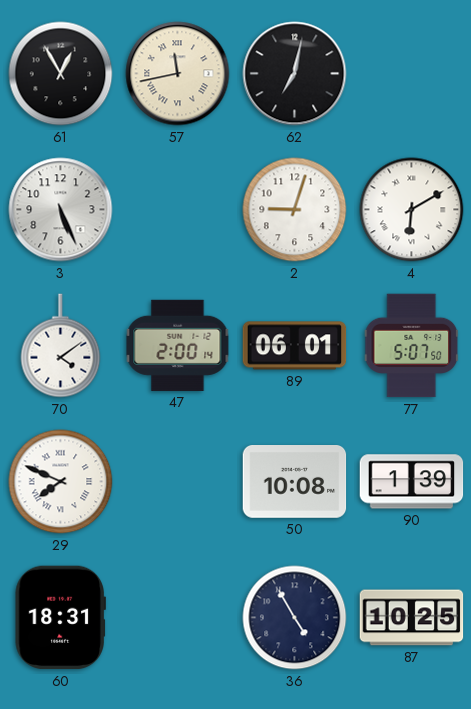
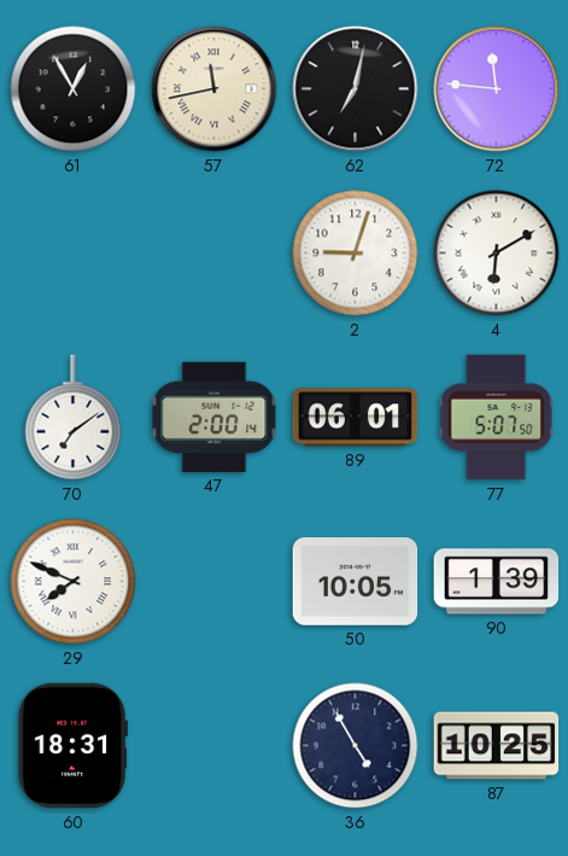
72: none -> 11:46 (497, 89)
3: 5:26 -> none (61, 210)
70: 4:09 -> 7:09 (74, 418)
50: 10:08 -> 10:05 (356, 582)
